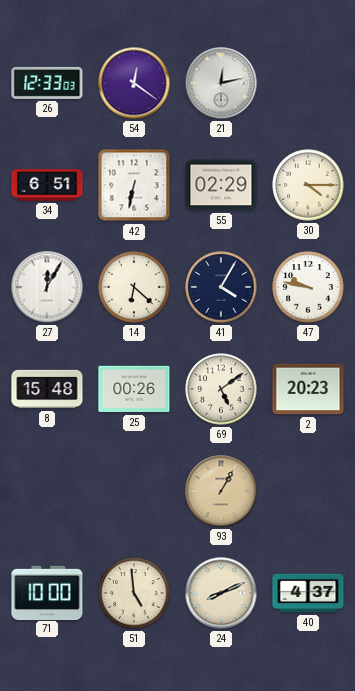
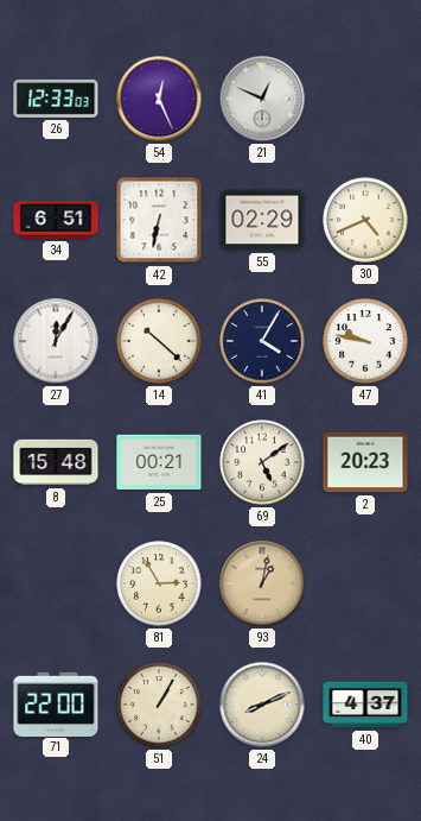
54: 12:21 -> 12:26 (159, 99)
21: 12:13 -> 12:49 (262, 99)
30: 4:15 -> 4:41 (365, 220)
14: 6:22 -> 10:22 (159, 341)
25: 00:26 -> 00:21 (159, 462)
81: none -> 2:55 (159, 583)
93: 1:05 -> 1:02 (262, 583)
71: 10:00 -> 22:00 (56, 703)
51: 4:59 -> 1:05 (159, 705)
